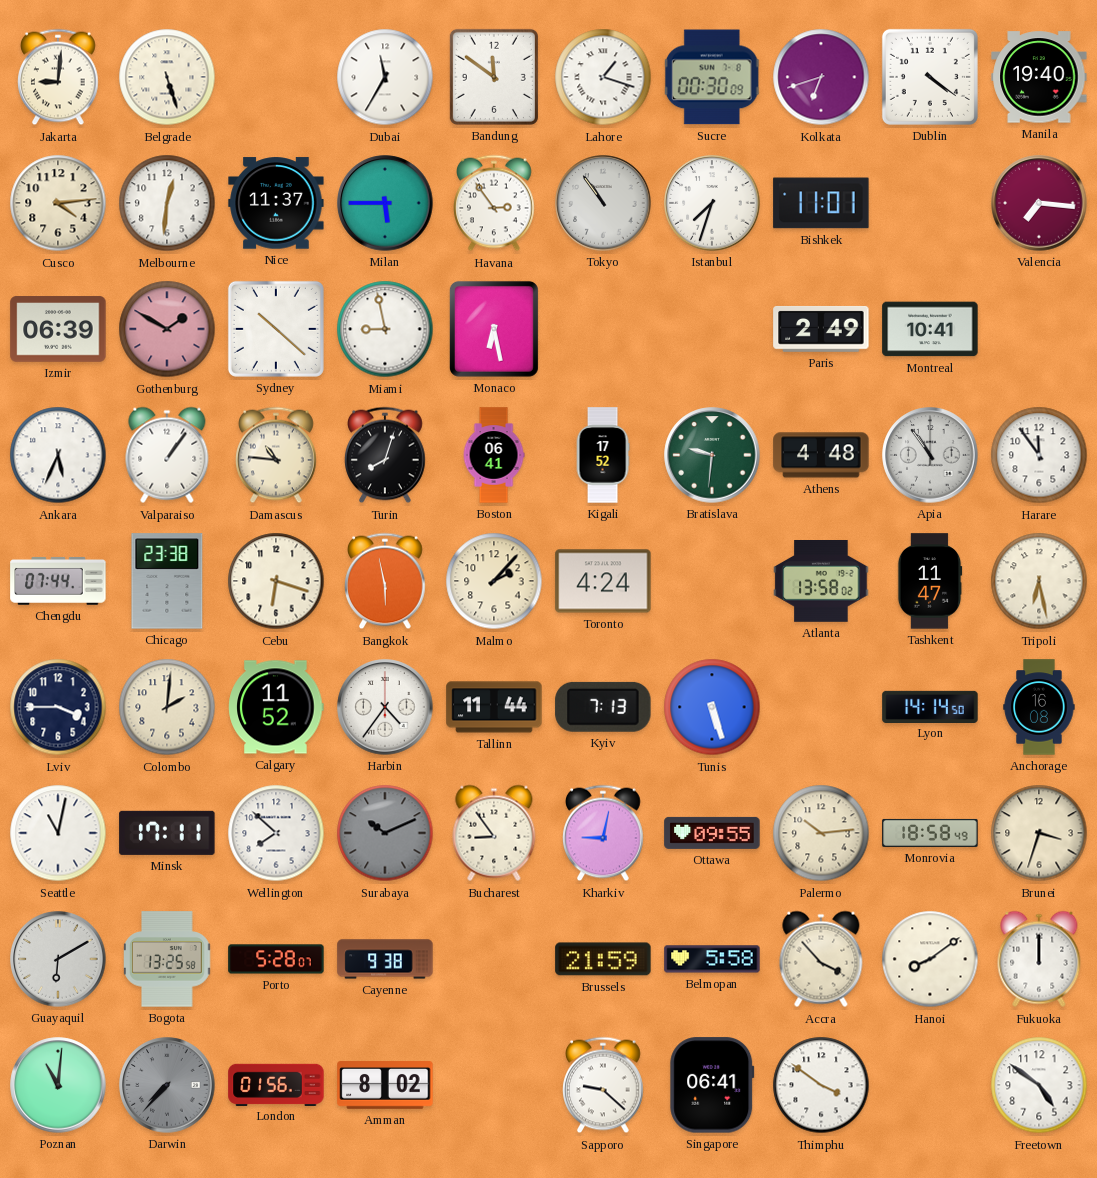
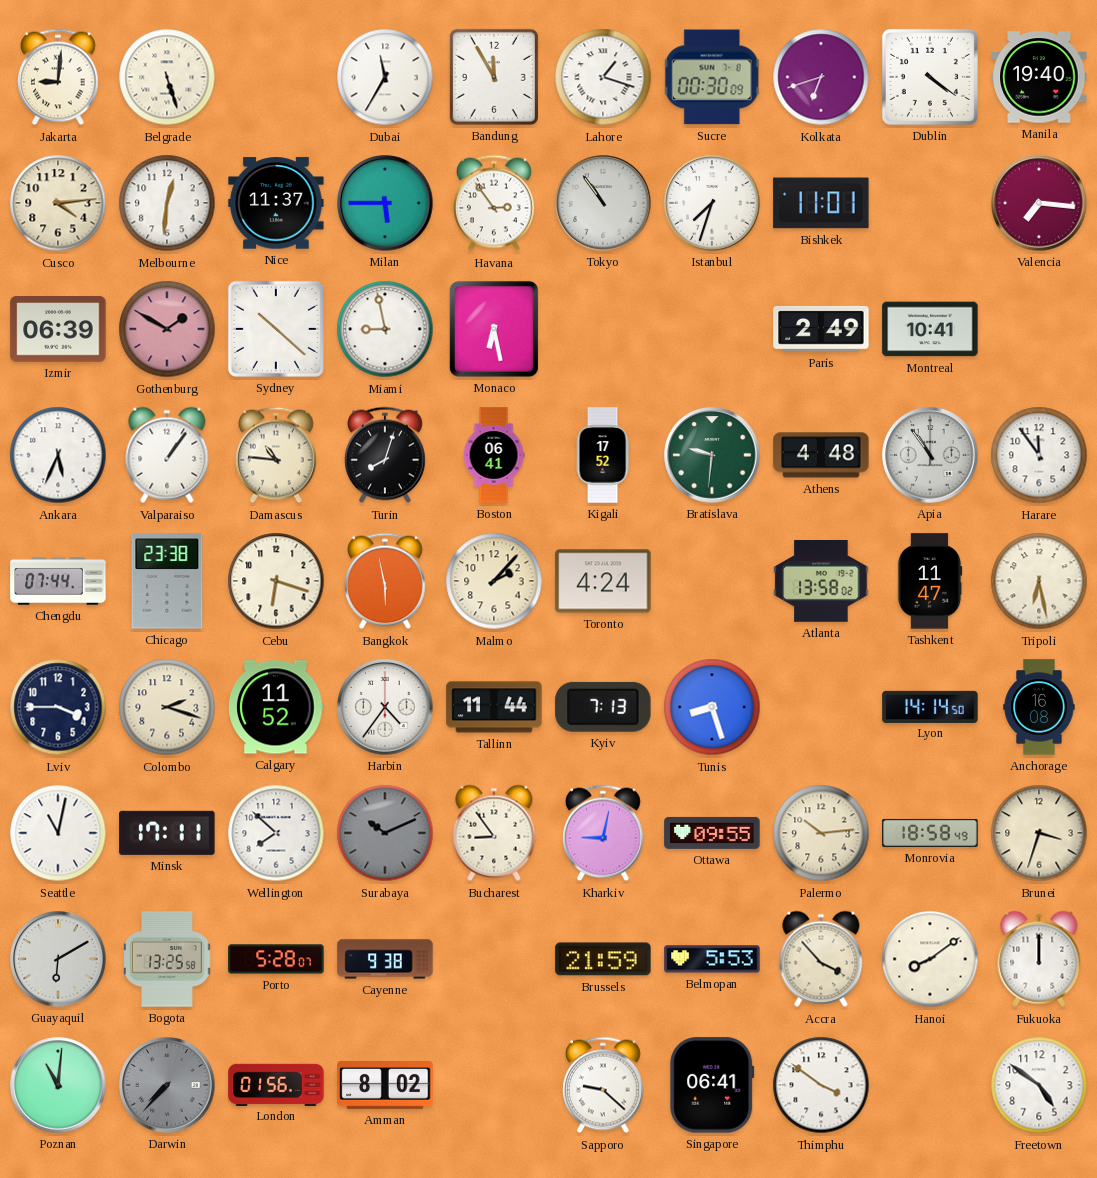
Bandung: 11:51 -> 11:55 (494, 77)
Colombo: 2:01 -> 2:18 (167, 707)
Tunis: 5:27 -> 8:27 (712, 707)
Belmopan: 5:58 -> 5:53 (712, 959)
